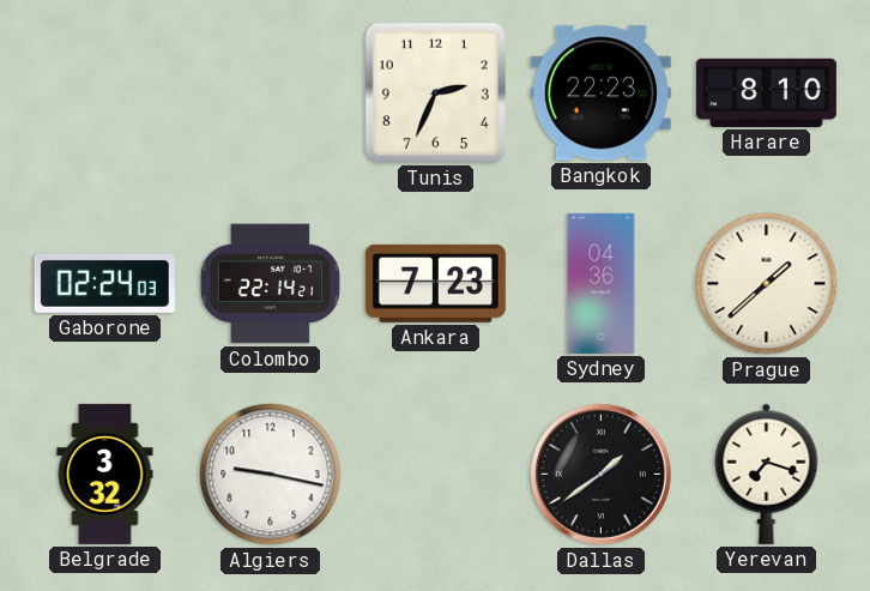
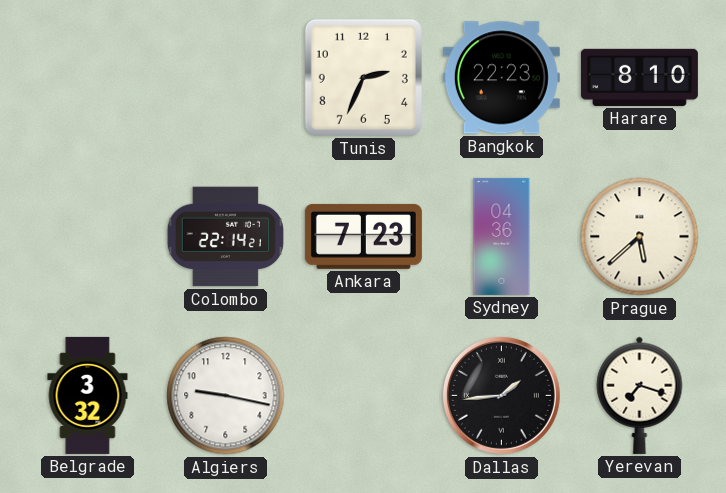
Gaborone: 02:24 -> none (104, 283)
Prague: 1:38 -> 5:38 (640, 237)
Dallas: 1:39 -> 1:44 (501, 395)
